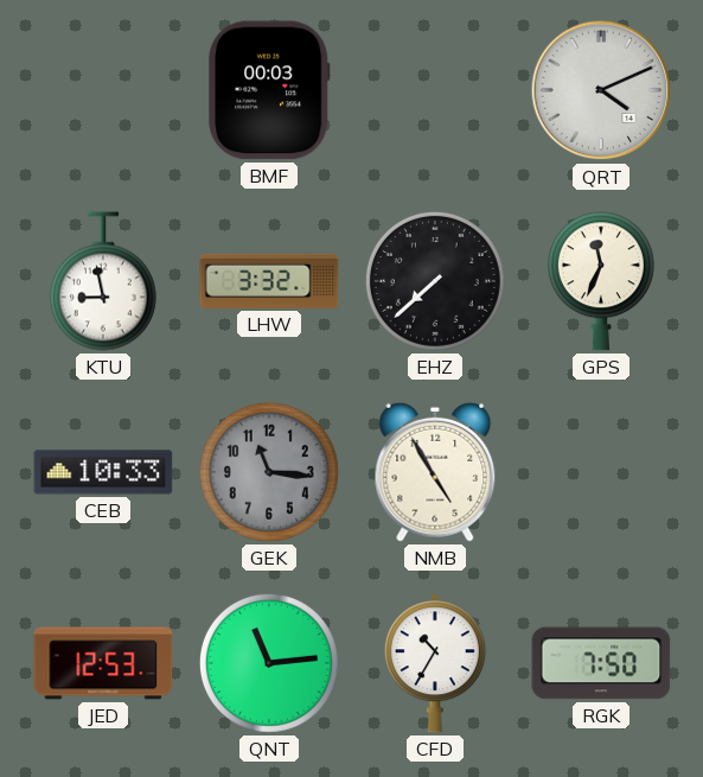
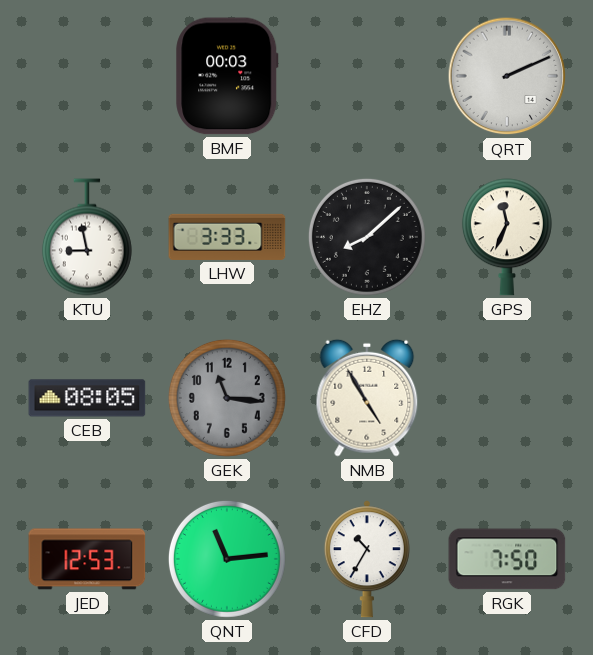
QRT: 4:11 -> 2:11 (507, 76)
LHW: 3:32 -> 3:33 (227, 237)
EHZ: 7:38 -> 8:08 (367, 237)
CEB: 10:33 -> 08:05 (87, 398)
